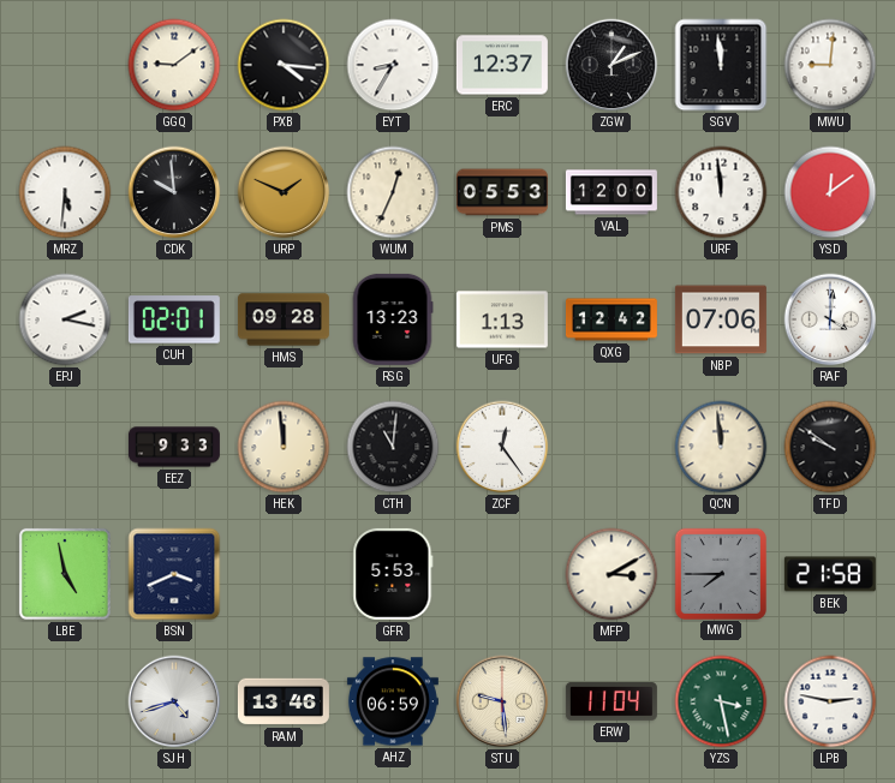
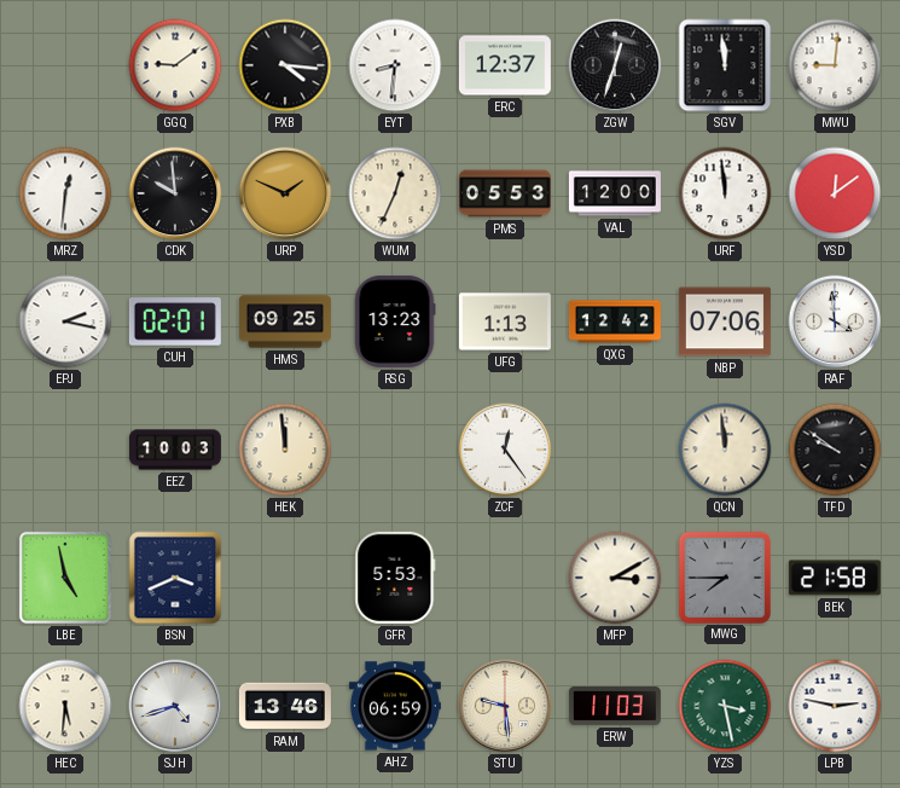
EYT: 8:35 -> 8:31 (395, 65)
ZGW: 1:11 -> 12:33 (615, 65)
MRZ: 5:31 -> 12:31 (65, 193)
HMS: 09:28 -> 09:25 (285, 321)
RAF: 4:01 -> 3:59 (835, 321)
EEZ: 9:33 -> 10:03 (175, 450)
CTH: 11:01 -> none (393, 447)
HEC: none -> 5:31 (65, 706)
ERW: 11:04 -> 11:03 (615, 706)
